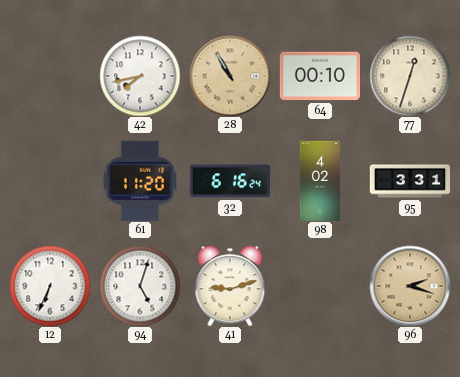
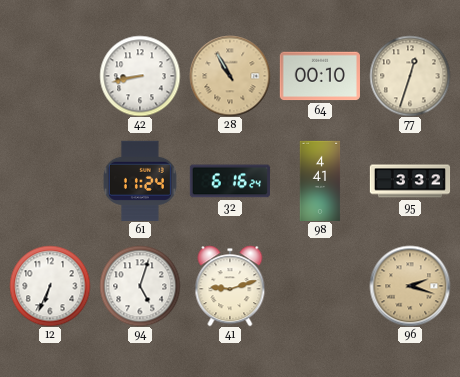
42: 7:43 -> 8:43 (140, 76)
61: 11:20 -> 11:24 (140, 181)
98: 4:02 -> 4:41 (320, 180)
95: 3:31 -> 3:32 (410, 181)
